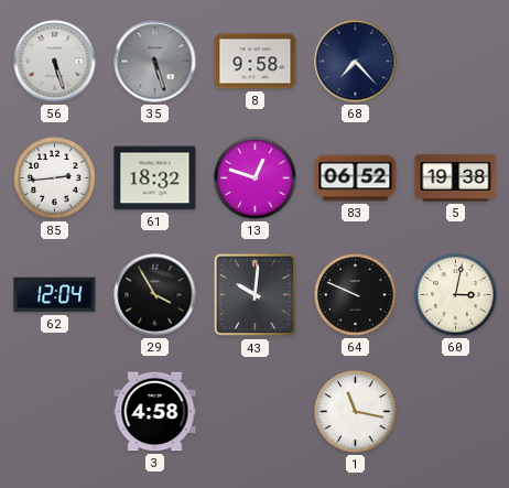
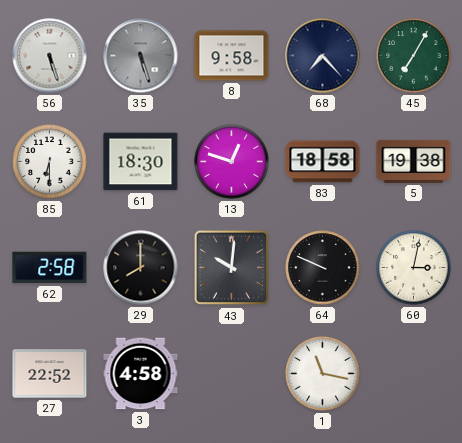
45: none -> 7:05 (414, 56)
85: 2:44 -> 6:30 (50, 162)
61: 18:32 -> 18:30 (141, 162)
83: 06:52 -> 18:58 (323, 162)
62: 12:04 -> 2:58 (50, 268)
29: 3:55 -> 8:00 (141, 268)
27: none -> 22:52 (50, 374)
